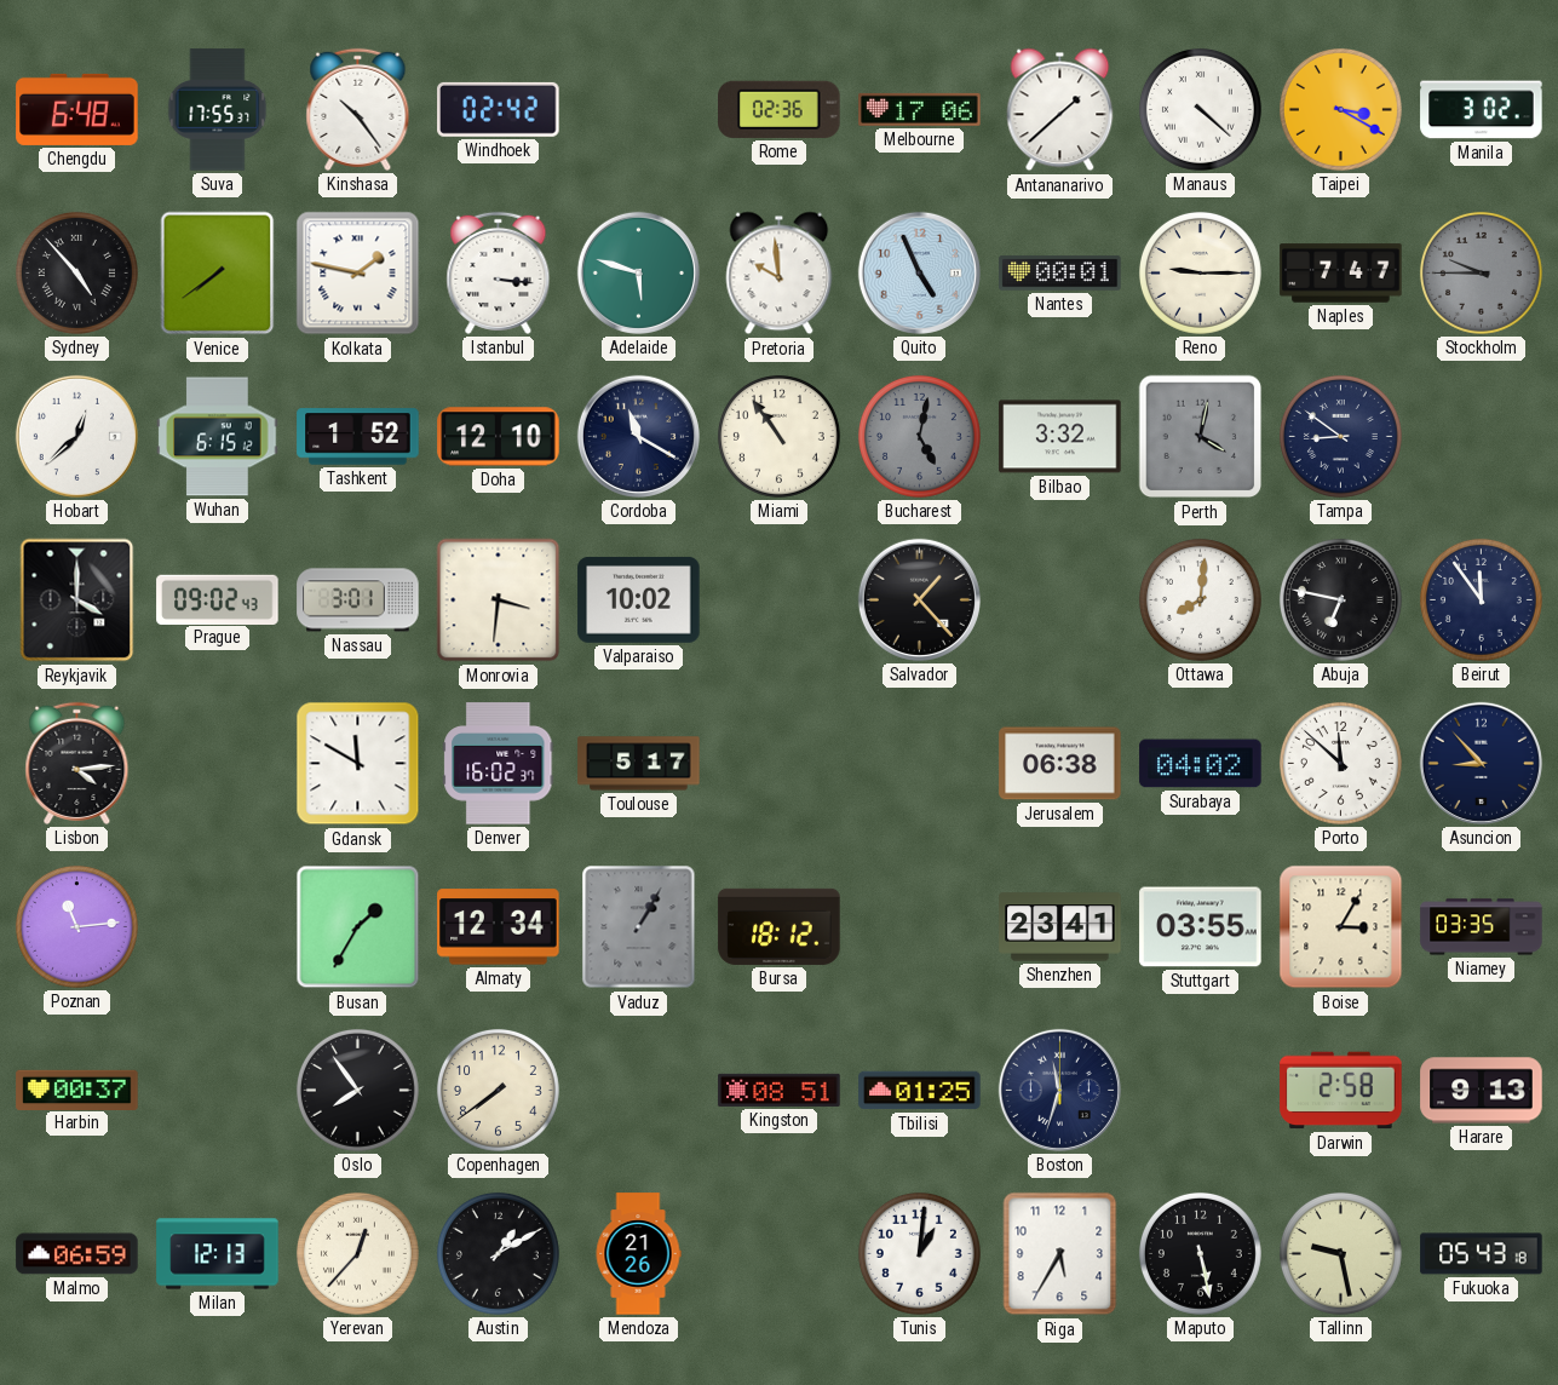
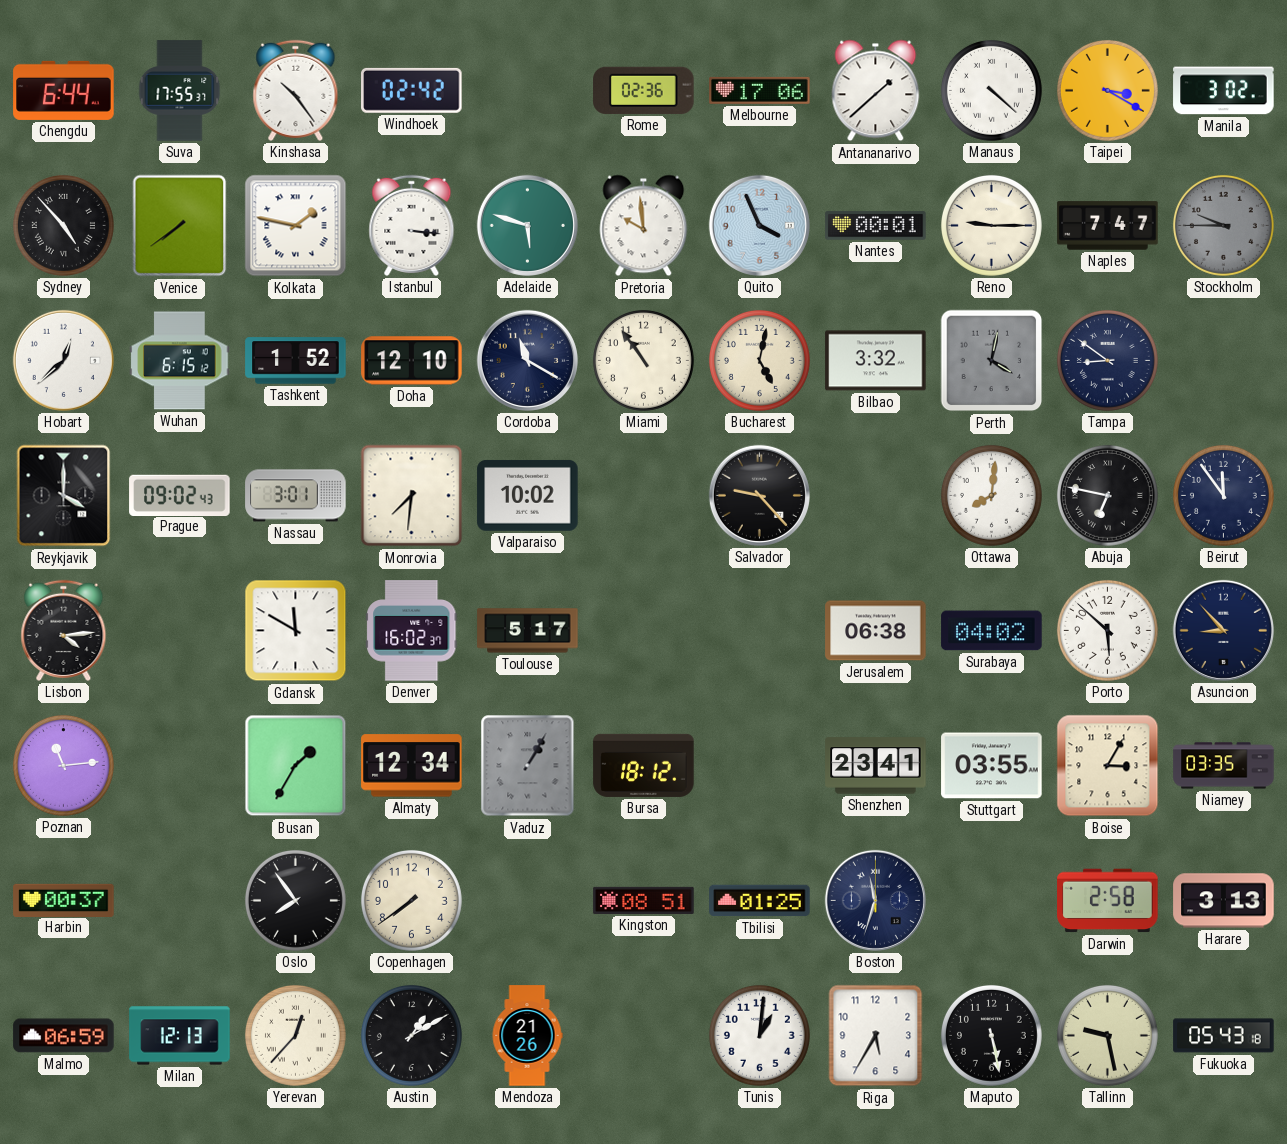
Chengdu: 6:48 -> 6:44 (64, 90)
Quito: 4:56 -> 3:56 (759, 225)
Bucharest dial: grey -> cream (759, 360)
Monrovia: 3:31 -> 7:31 (412, 496)
Salvador: 1:23 -> 9:23 (759, 495)
Porto: 11:52 -> 5:52 (1107, 630)
Harare: 9:13 -> 3:13 (1224, 901)
